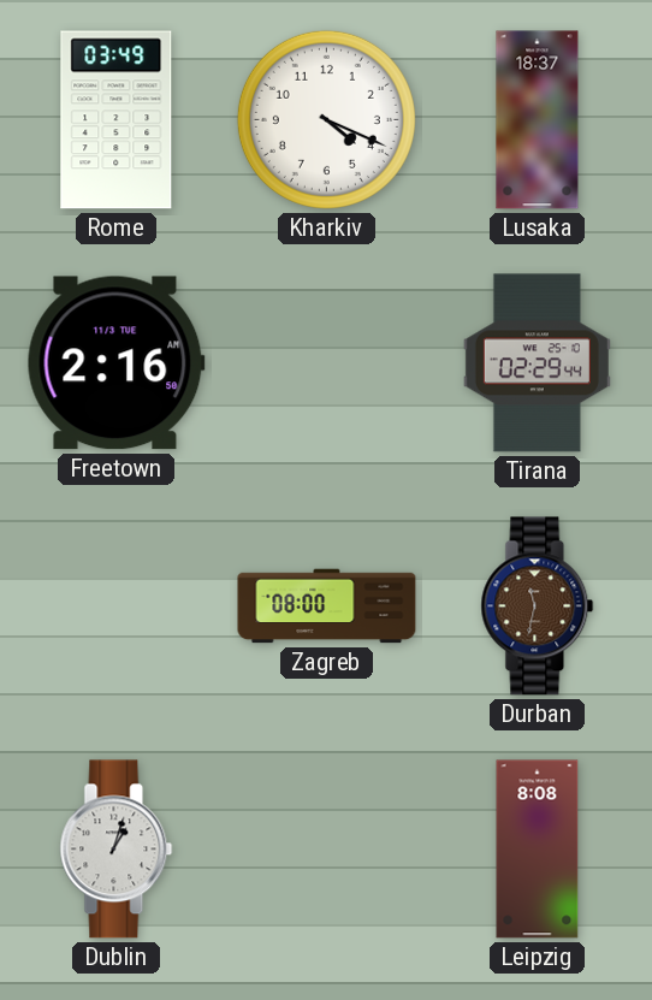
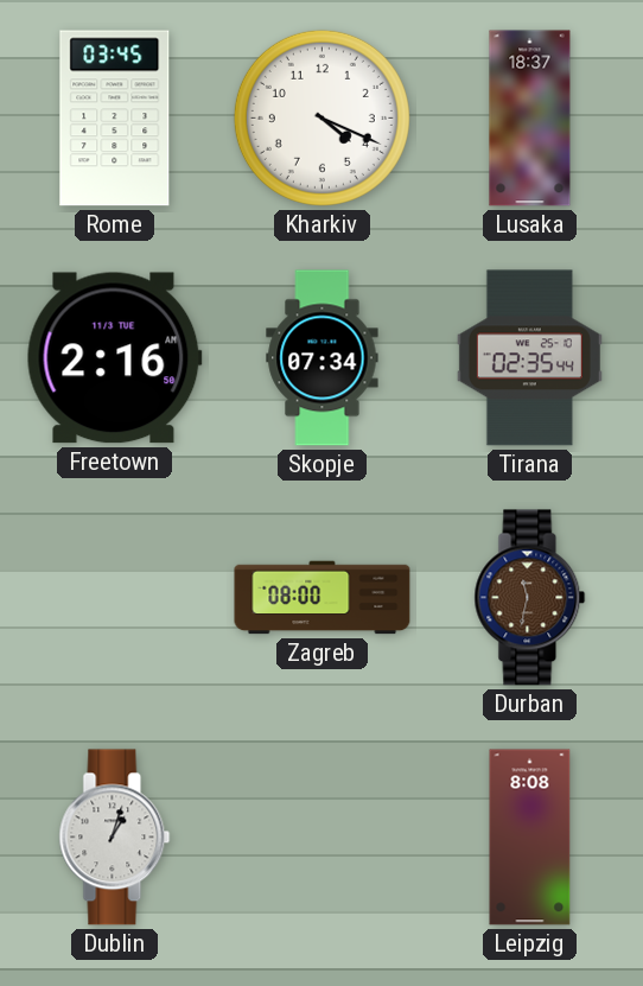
Rome: 03:49 -> 03:45 (115, 119)
Skopje: none -> 07:34 (323, 358)
Tirana: 02:29 -> 02:35 (529, 358)
